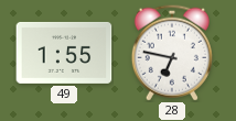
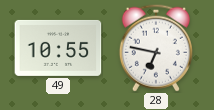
49: 1:55 -> 10:55 (58, 48)
